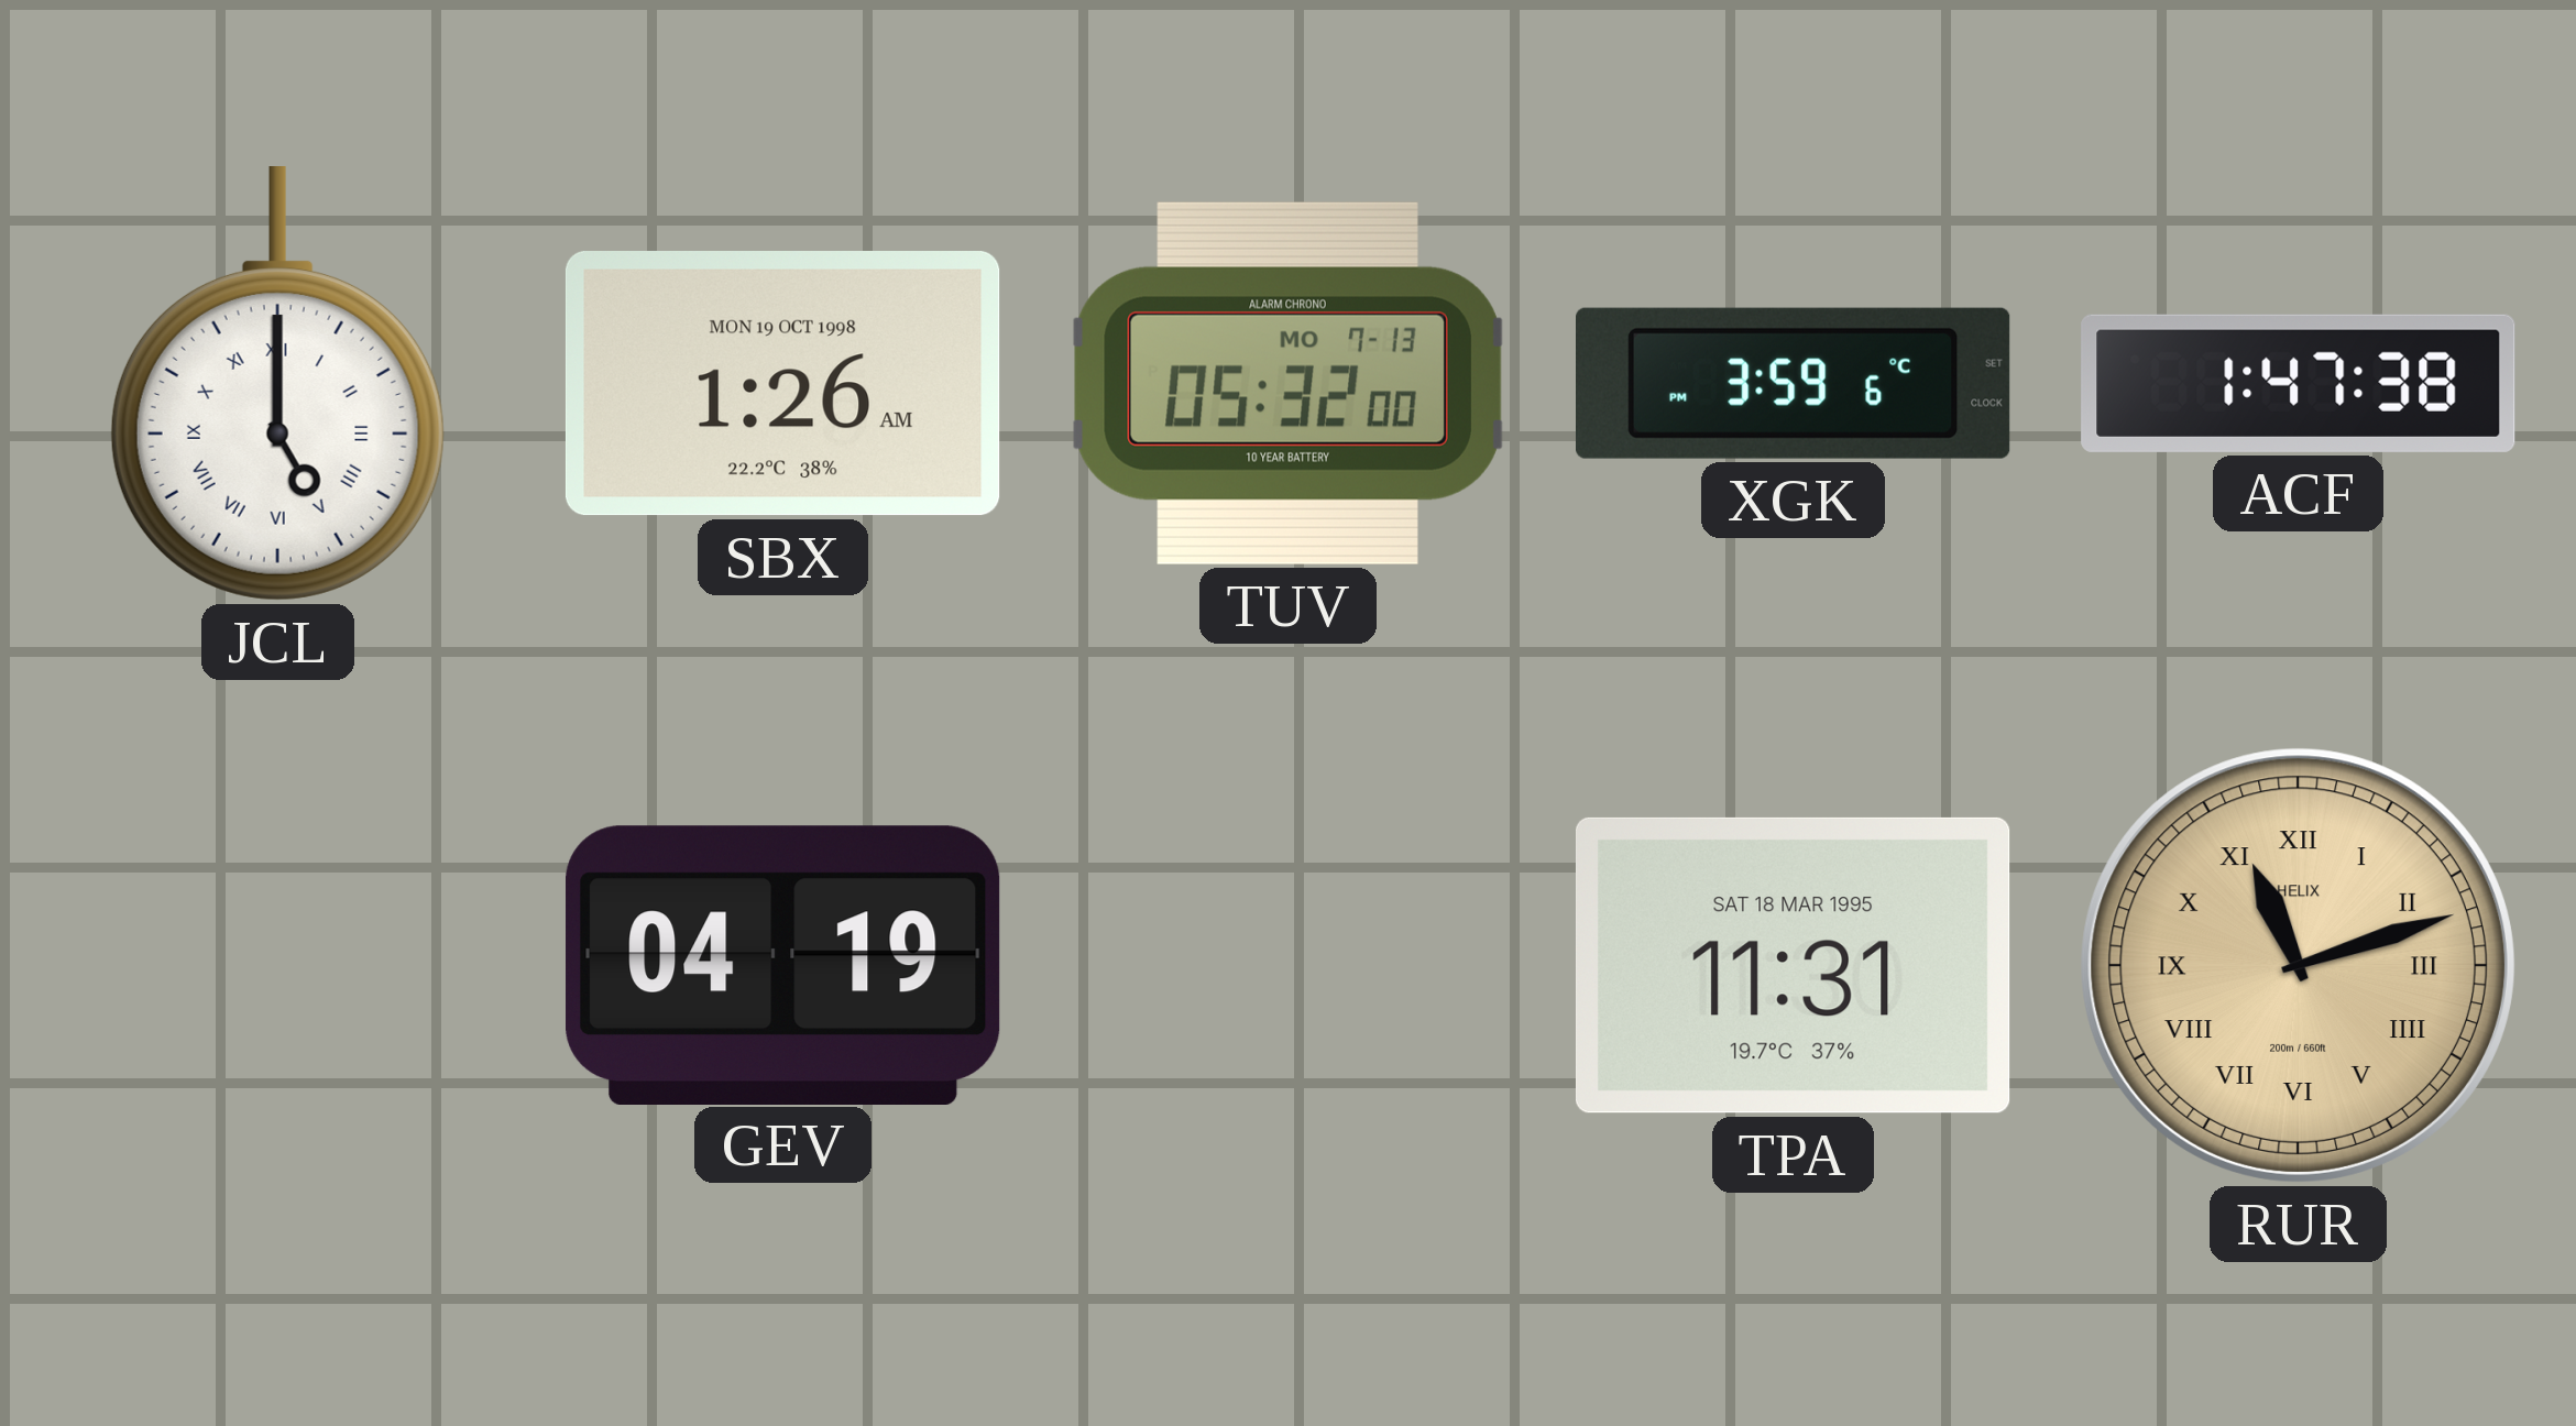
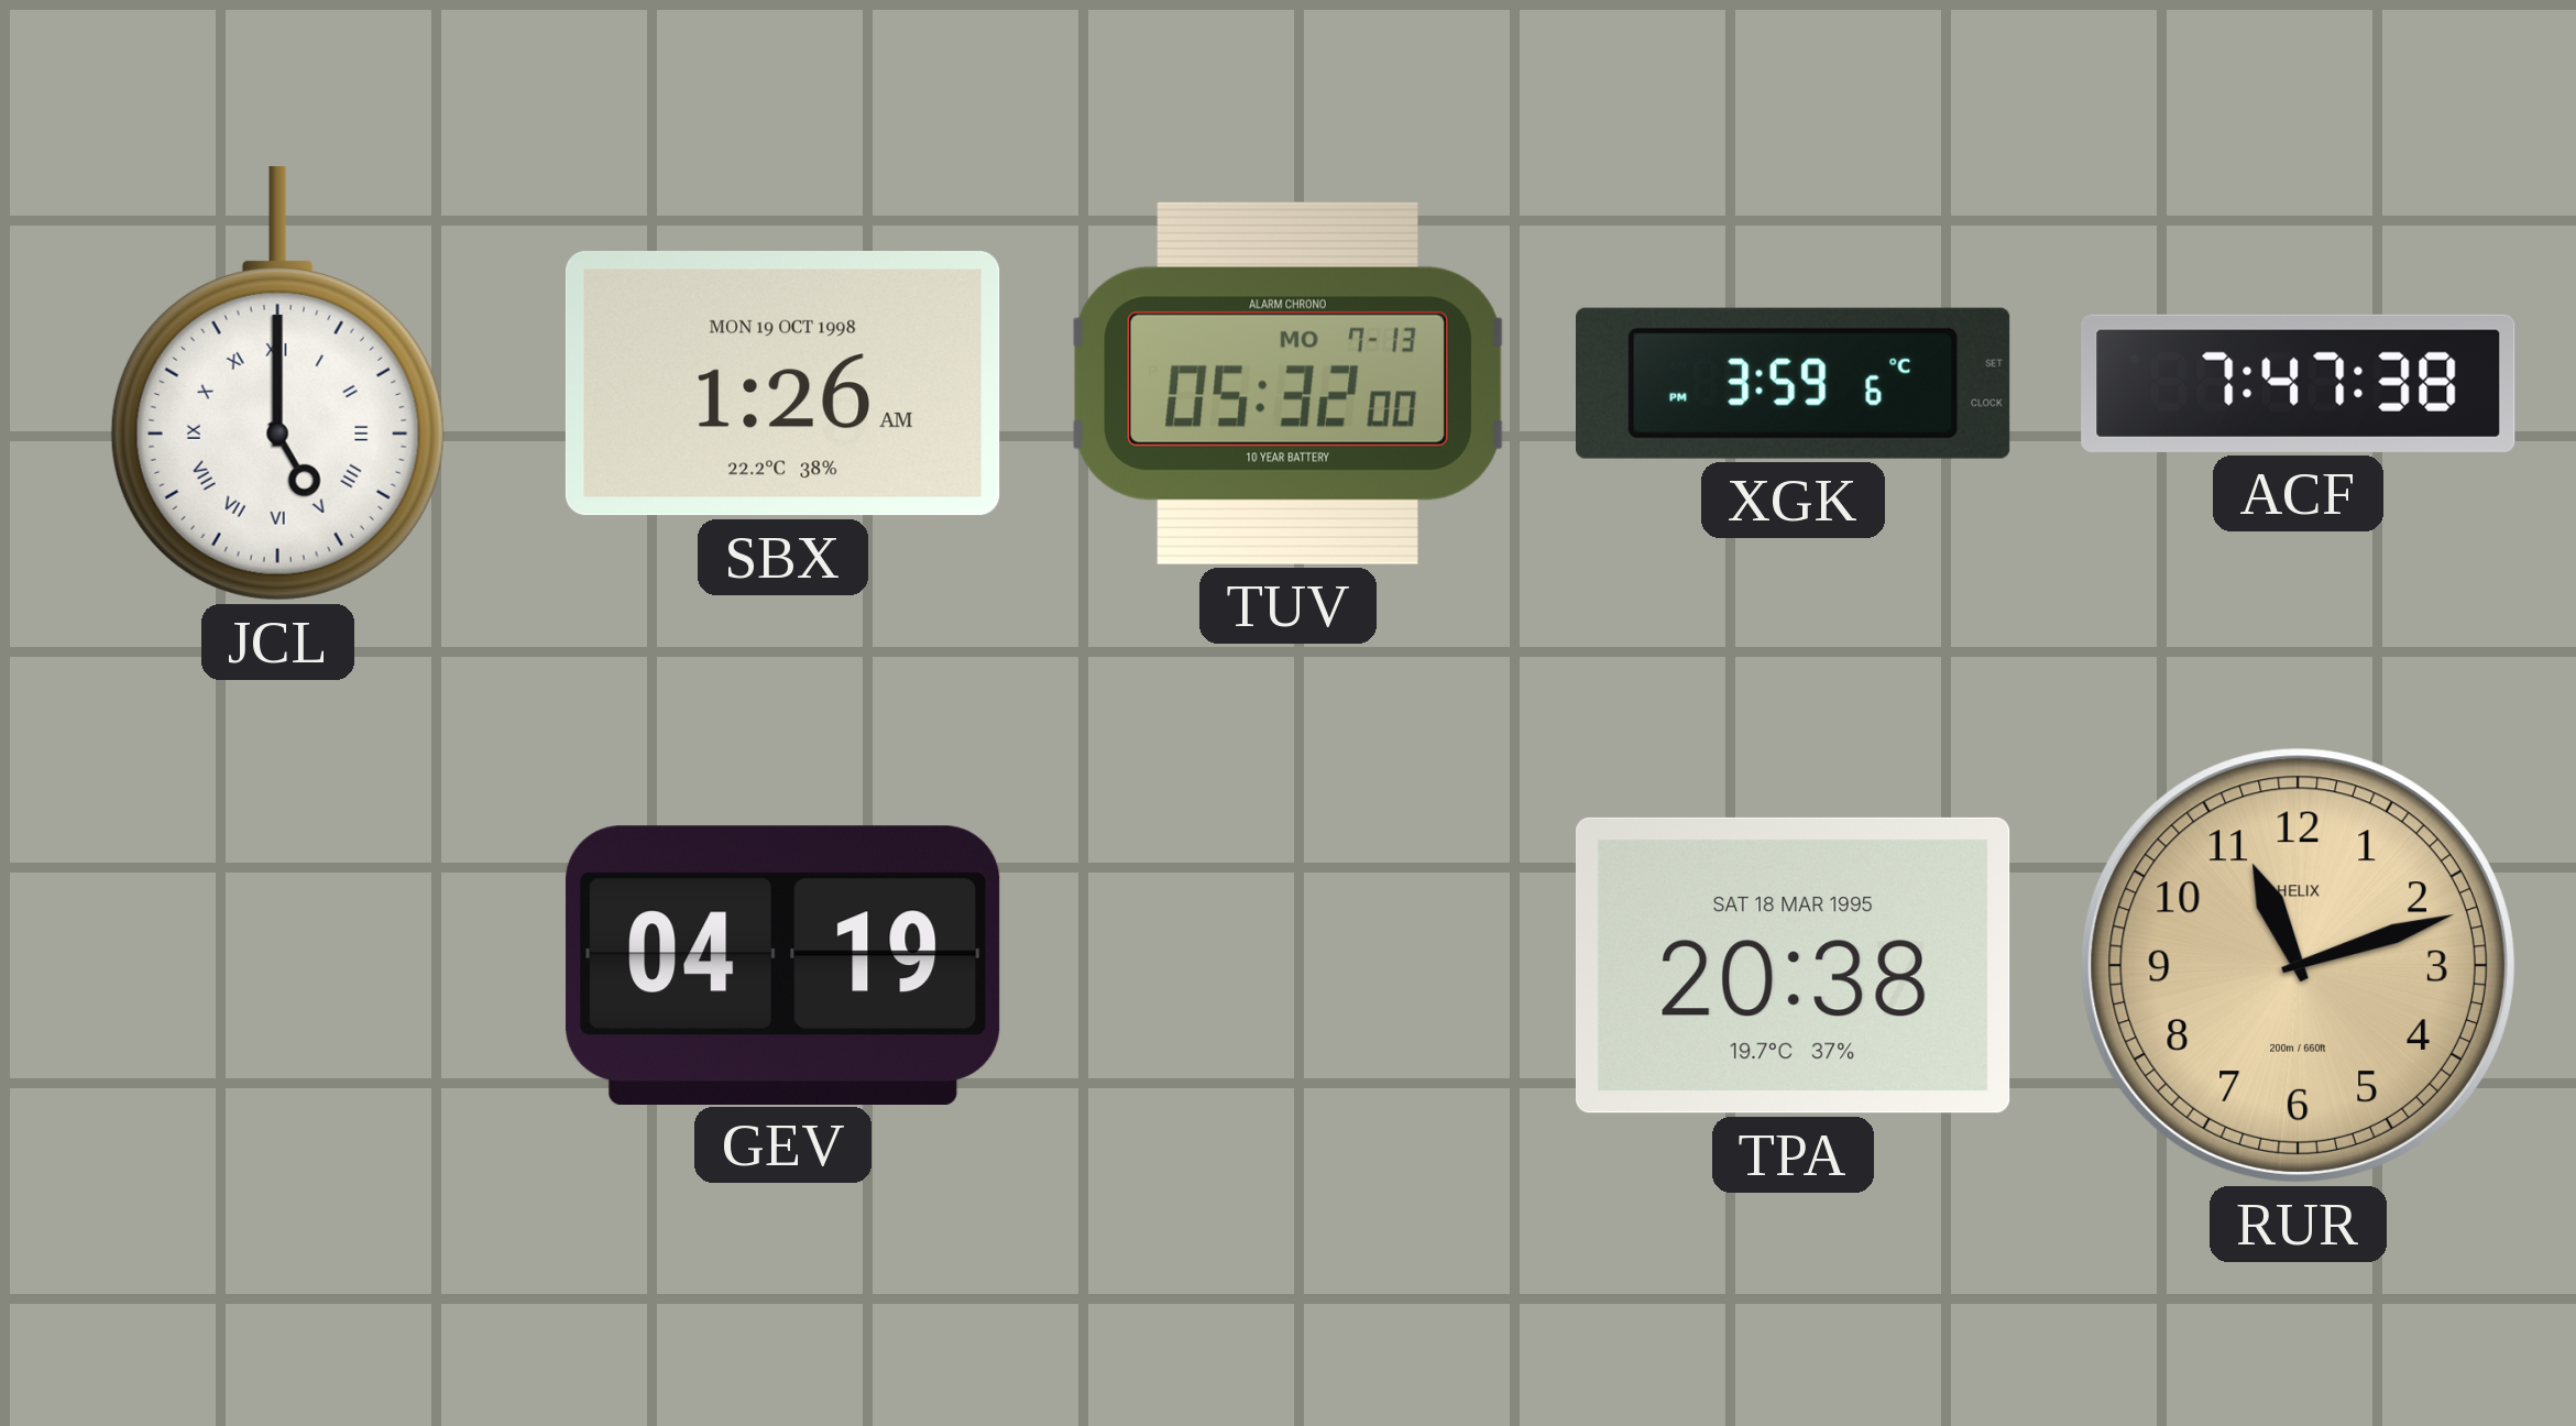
ACF: 1:47 -> 7:47 (2299, 383)
TPA: 11:31 -> 20:38 (1793, 965)
RUR numerals: Roman -> Arabic (2298, 965)
